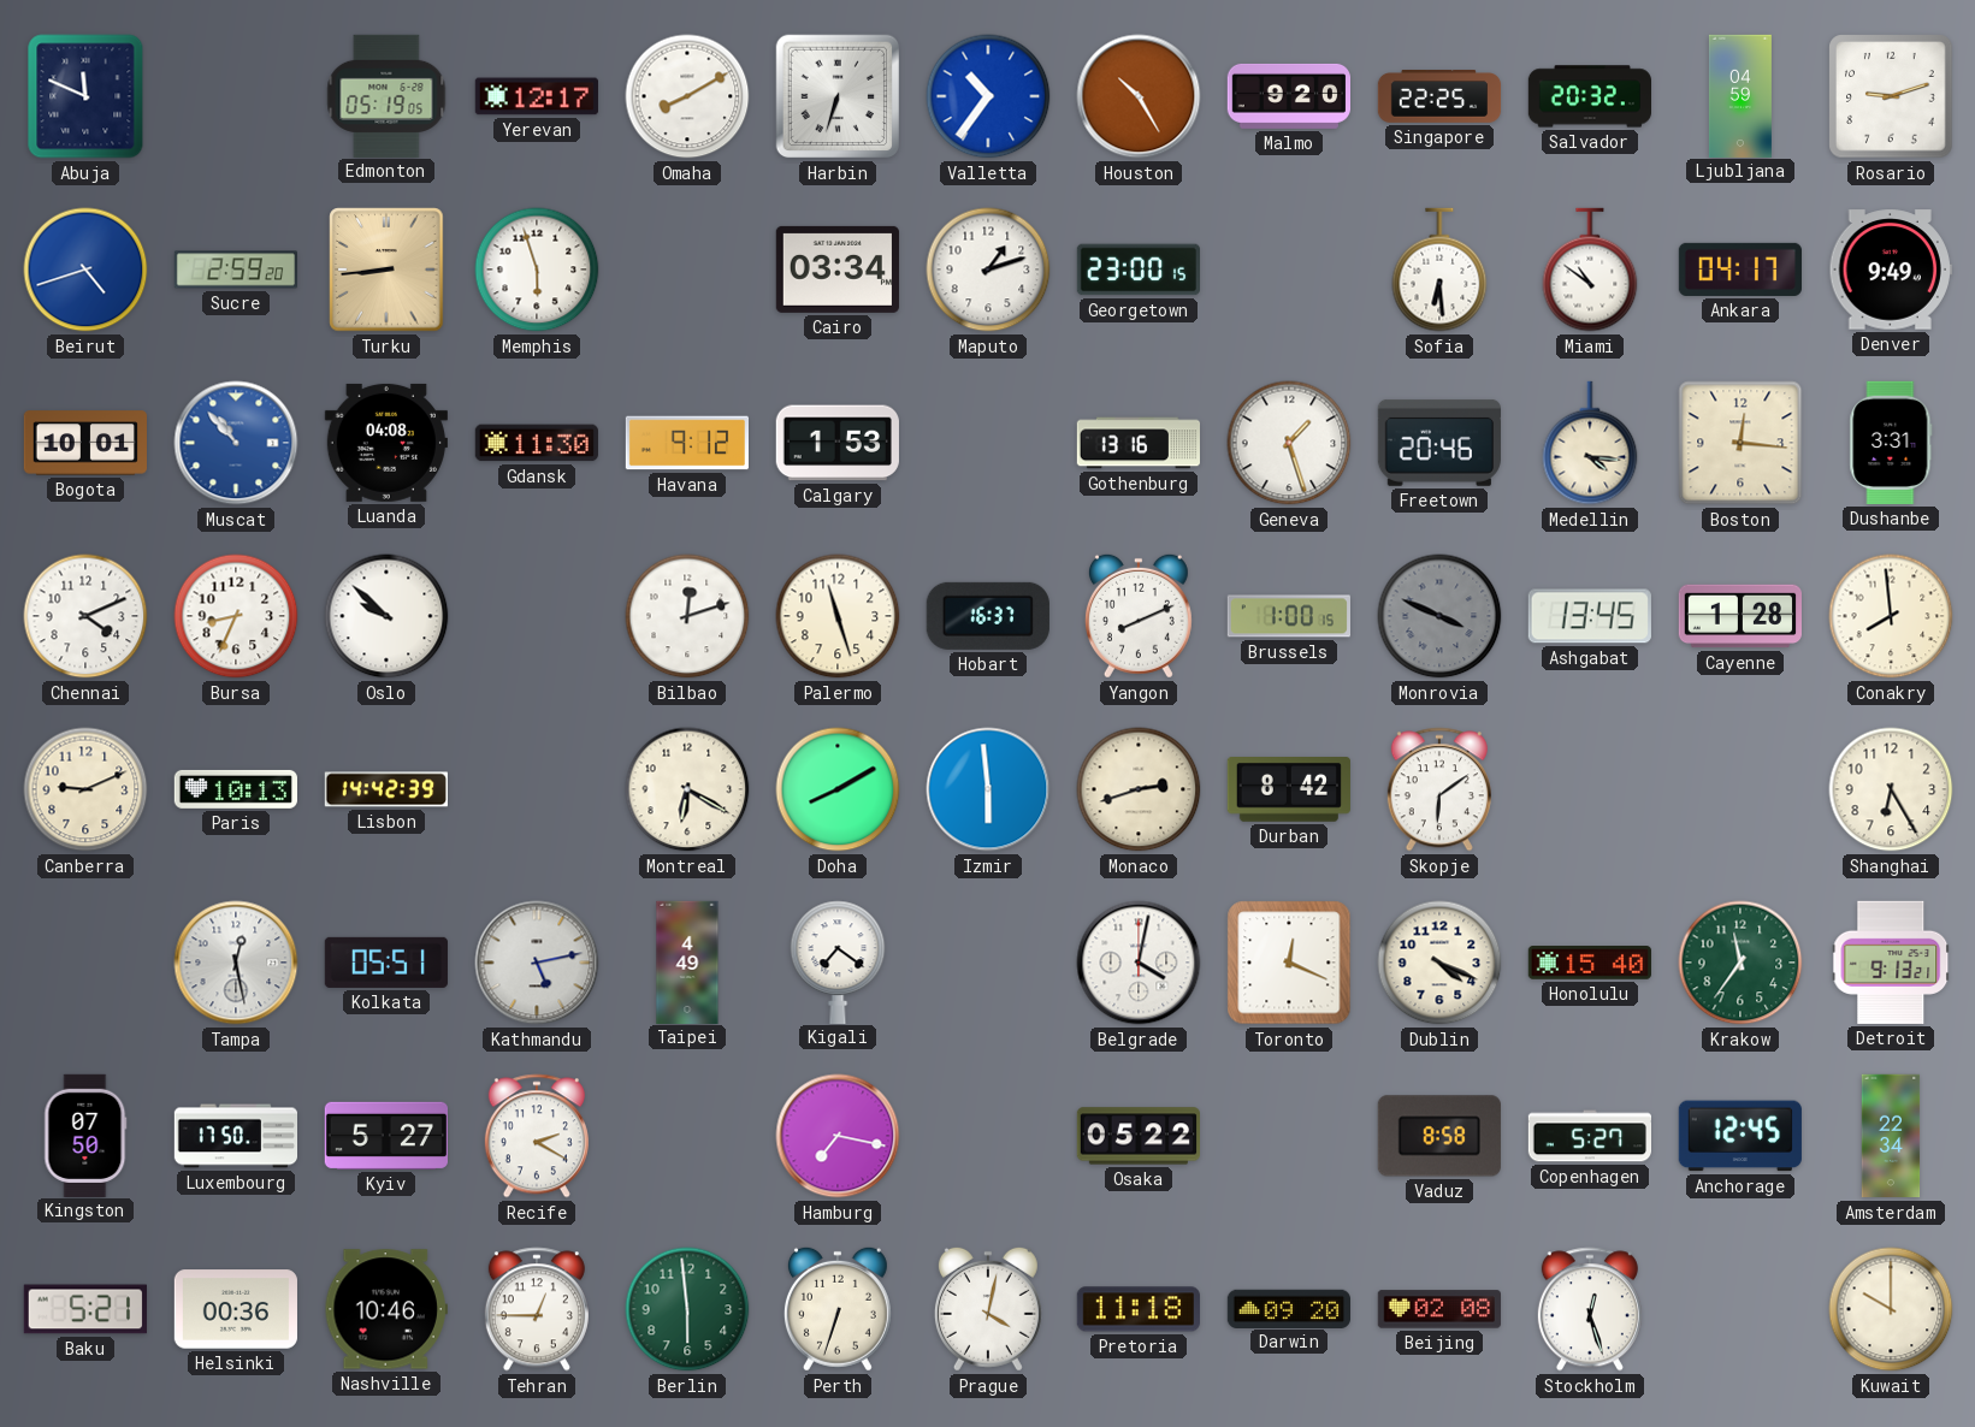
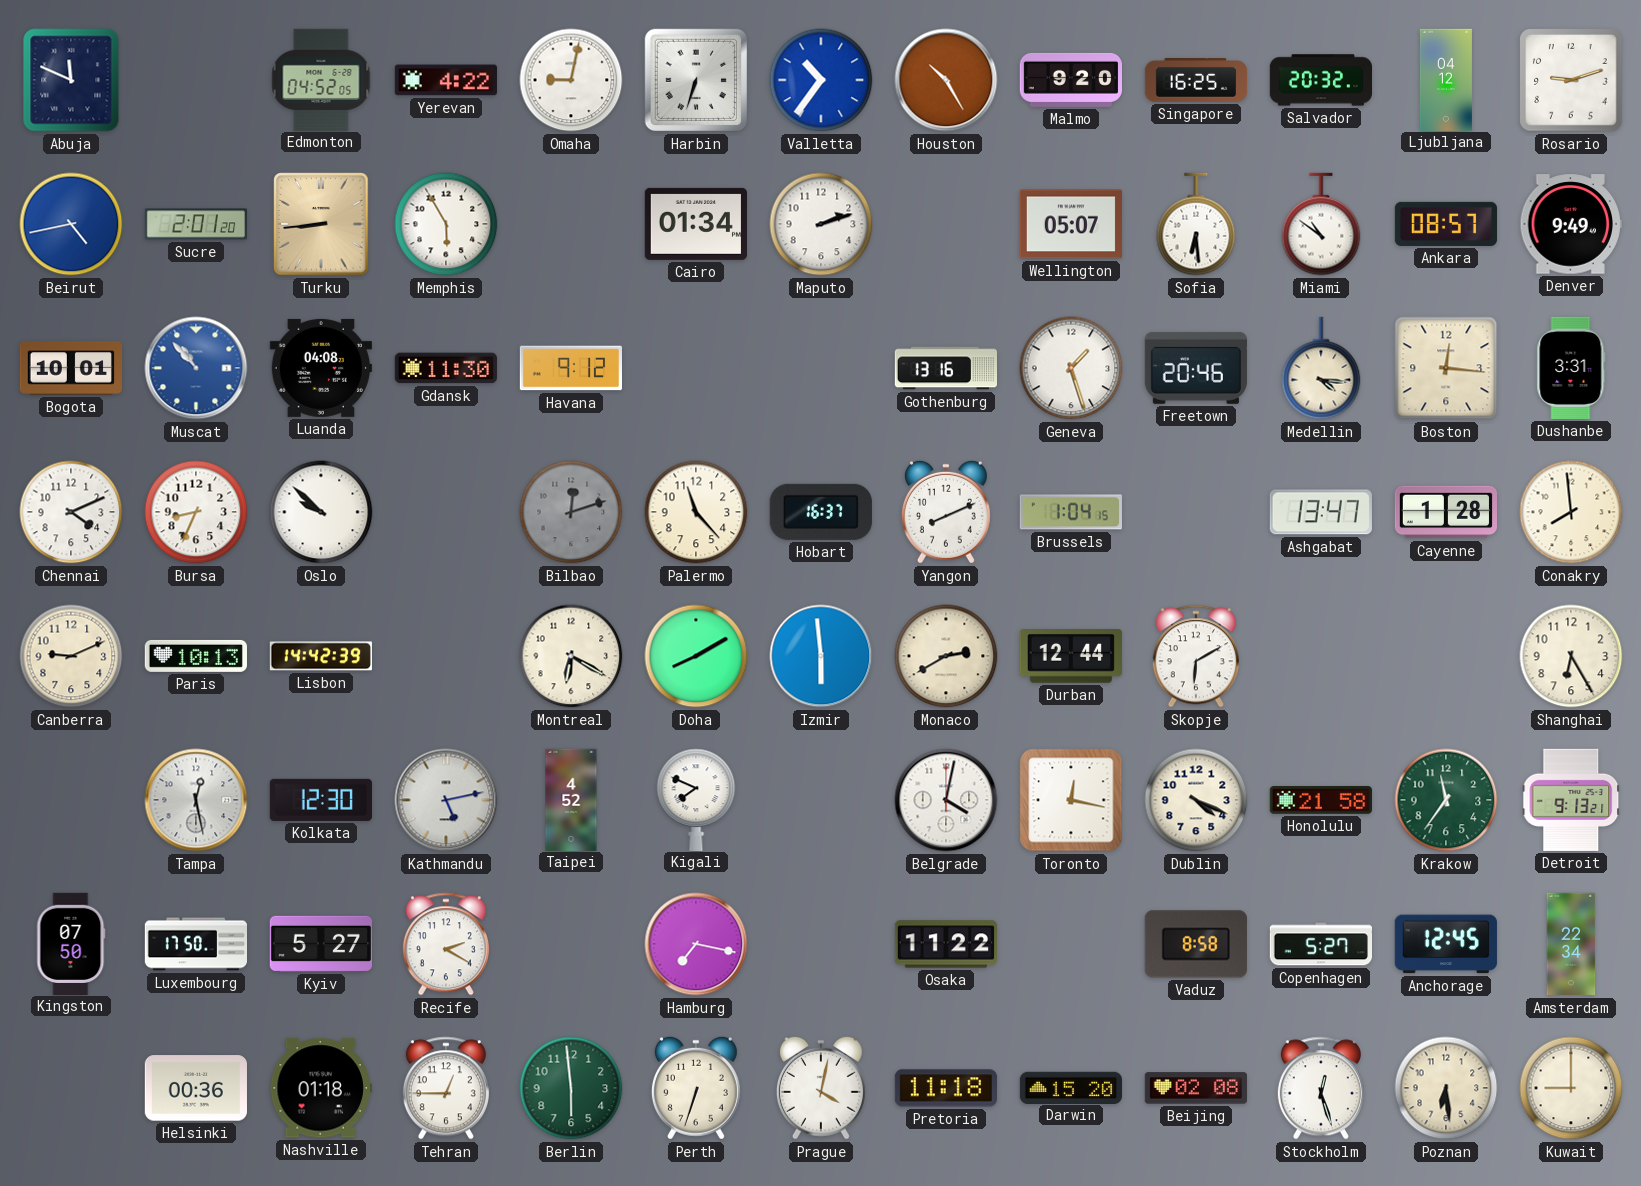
Edmonton: 05:19 -> 04:52 (321, 79)
Yerevan: 12:17 -> 4:22 (446, 80)
Omaha: 8:10 -> 9:02 (571, 80)
Singapore: 22:25 -> 16:25 (1196, 80)
Ljubljana: 04:59 -> 04:12 (1446, 79)
Beirut: 4:42 -> 4:43 (71, 224)
Sucre: 2:59 -> 2:01 (195, 224)
Memphis: 5:57 -> 5:55 (446, 224)
Cairo: 03:34 -> 01:34 (696, 224)
Maputo: 1:12 -> 2:12 (821, 224)
Georgetown: 23:00 -> none (1137, 270)
Wellington: none -> 05:07 (1071, 224)
Ankara: 04:17 -> 08:57 (1445, 224)
Calgary: 1:53 -> none (838, 443)
Bilbao dial: white -> grey (571, 512)
Palermo: 11:27 -> 11:23 (696, 512)
Brussels: 1:00 -> 1:04 (1071, 512)
Monrovia: 3:49 -> none (1439, 616)
Ashgabat: 13:45 -> 13:47 (1321, 512)
Monaco: 2:42 -> 2:40 (946, 656)
Durban: 8:42 -> 12:44 (1071, 657)
Skopje: 6:09 -> 6:10 (1196, 656)
Kolkata: 05:51 -> 12:30 (321, 800)
Taipei: 4:49 -> 4:52 (571, 799)
Kigali: 7:21 -> 7:49 (696, 799)
Toronto: 12:19 -> 12:17 (1071, 800)
Honolulu: 15:40 -> 21:58 (1321, 801)
Osaka: 05:22 -> 11:22 (945, 944)
Baku: 5:21 -> none (85, 1309)
Nashville: 10:46 -> 01:18 (321, 1088)
Darwin: 09:20 -> 15:20 (1070, 1087)
Poznan: none -> 6:29 (1446, 1088)
Kuwait: 10:00 -> 9:00 (1571, 1088)
